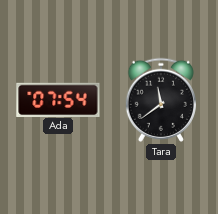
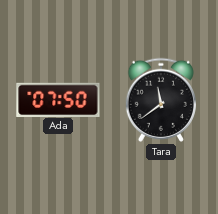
Ada: 07:54 -> 07:50 (58, 99)
